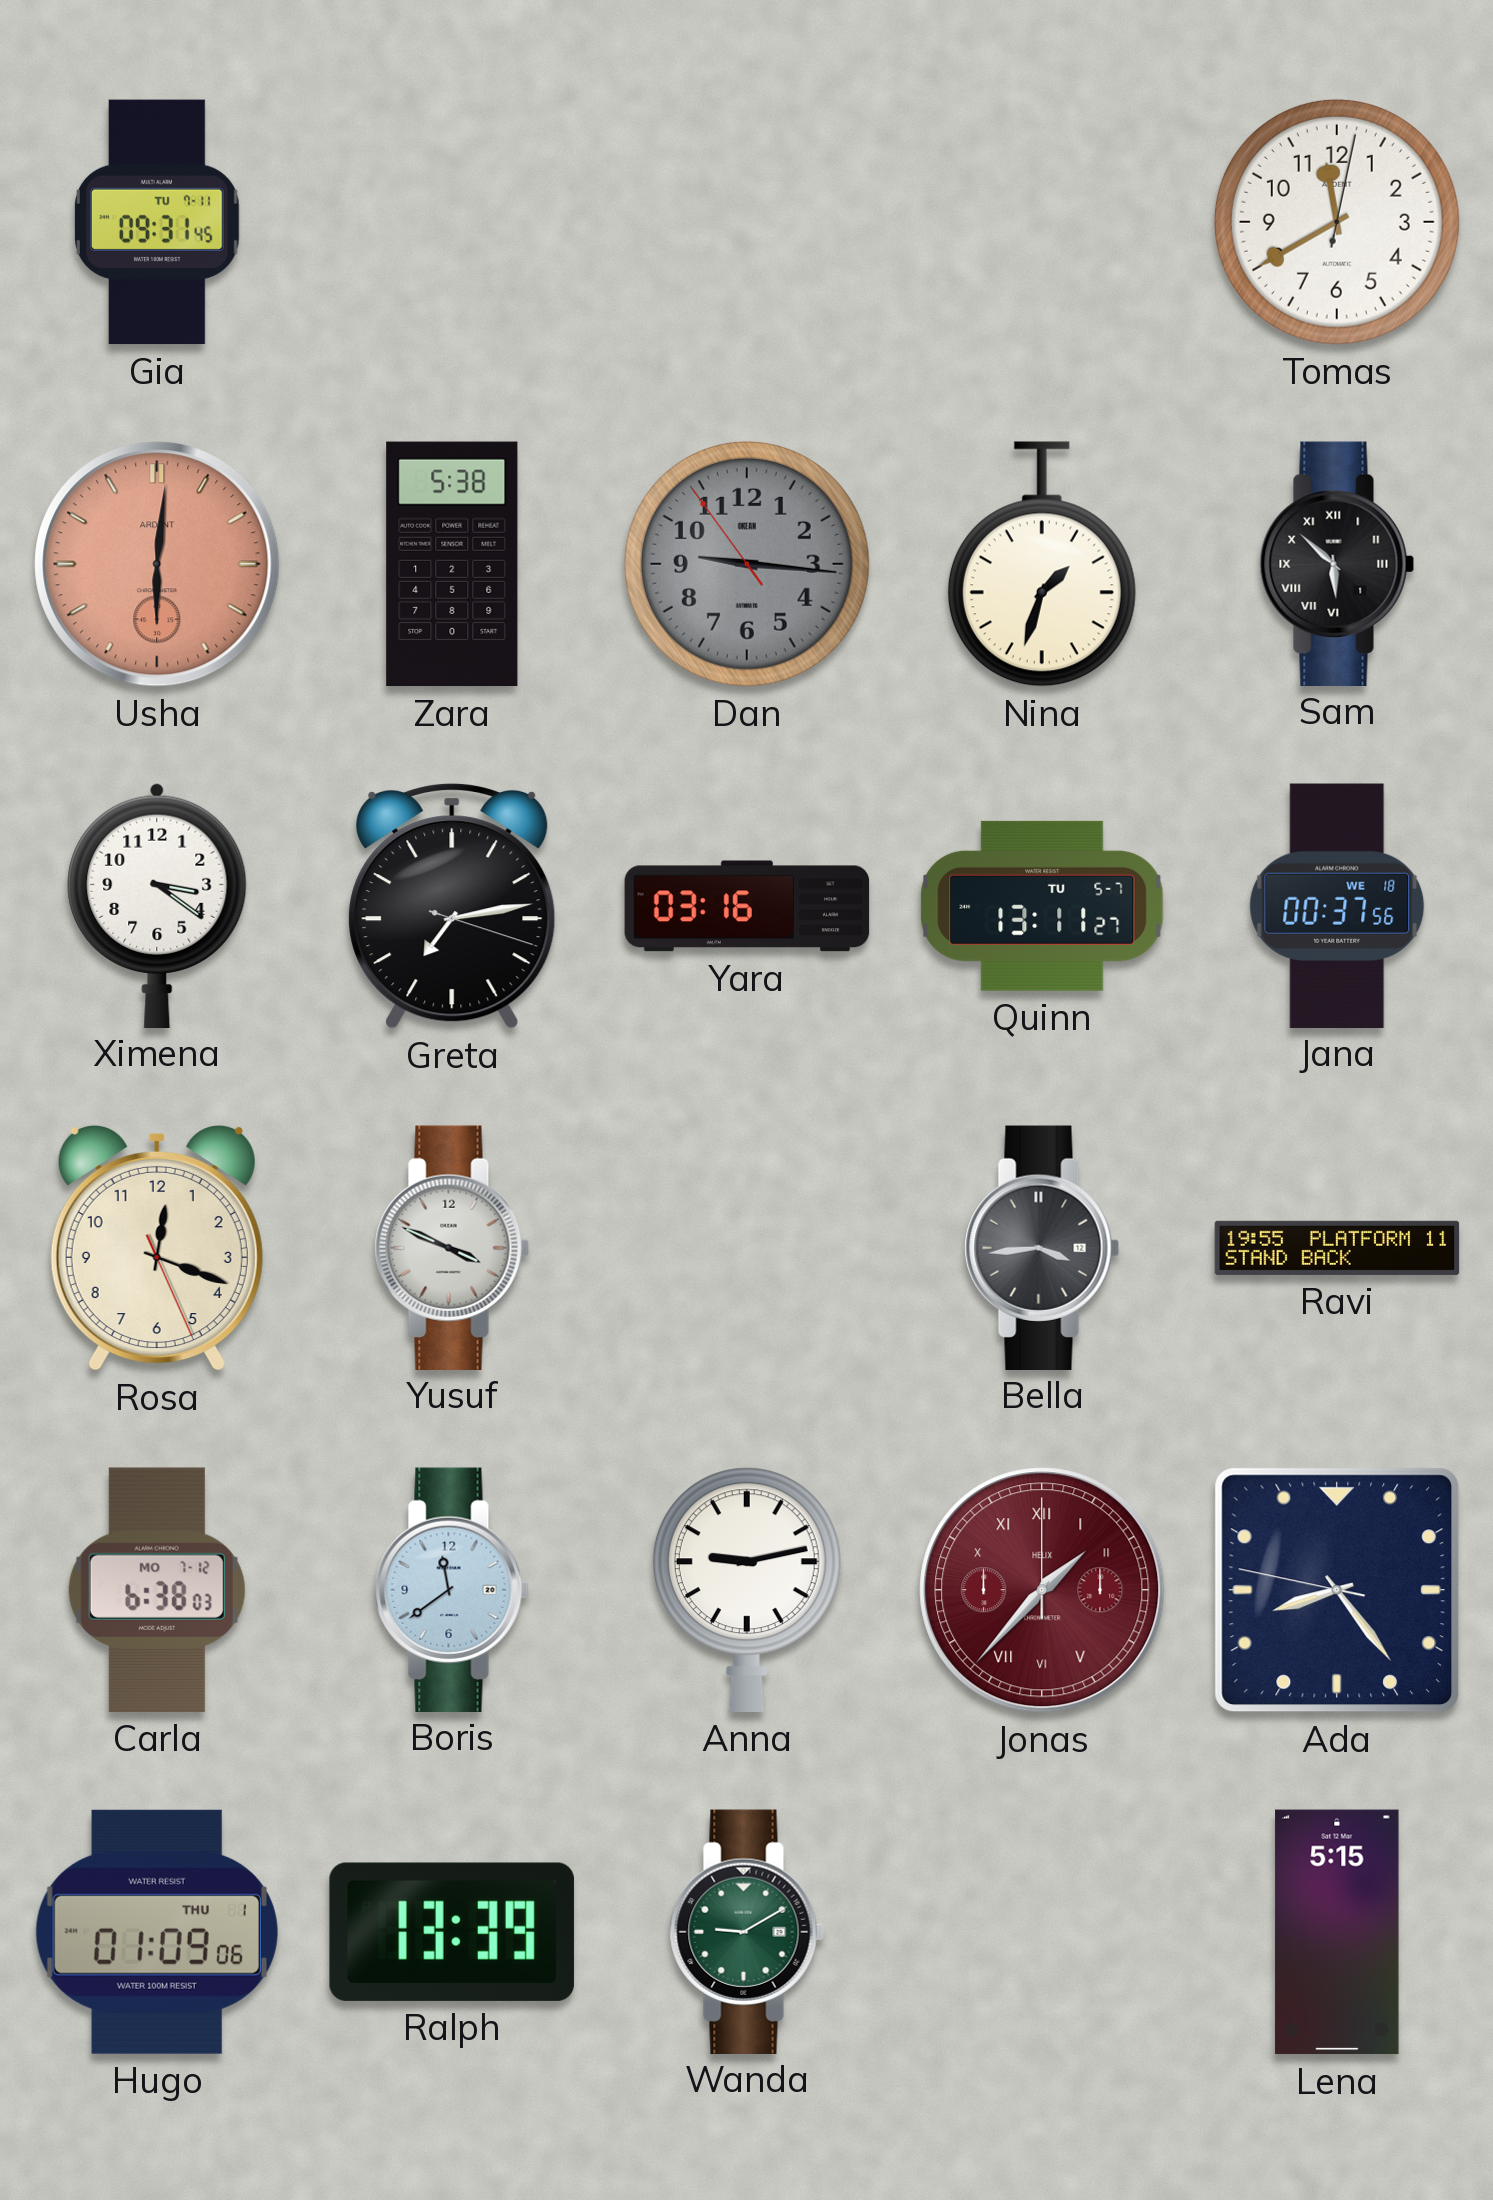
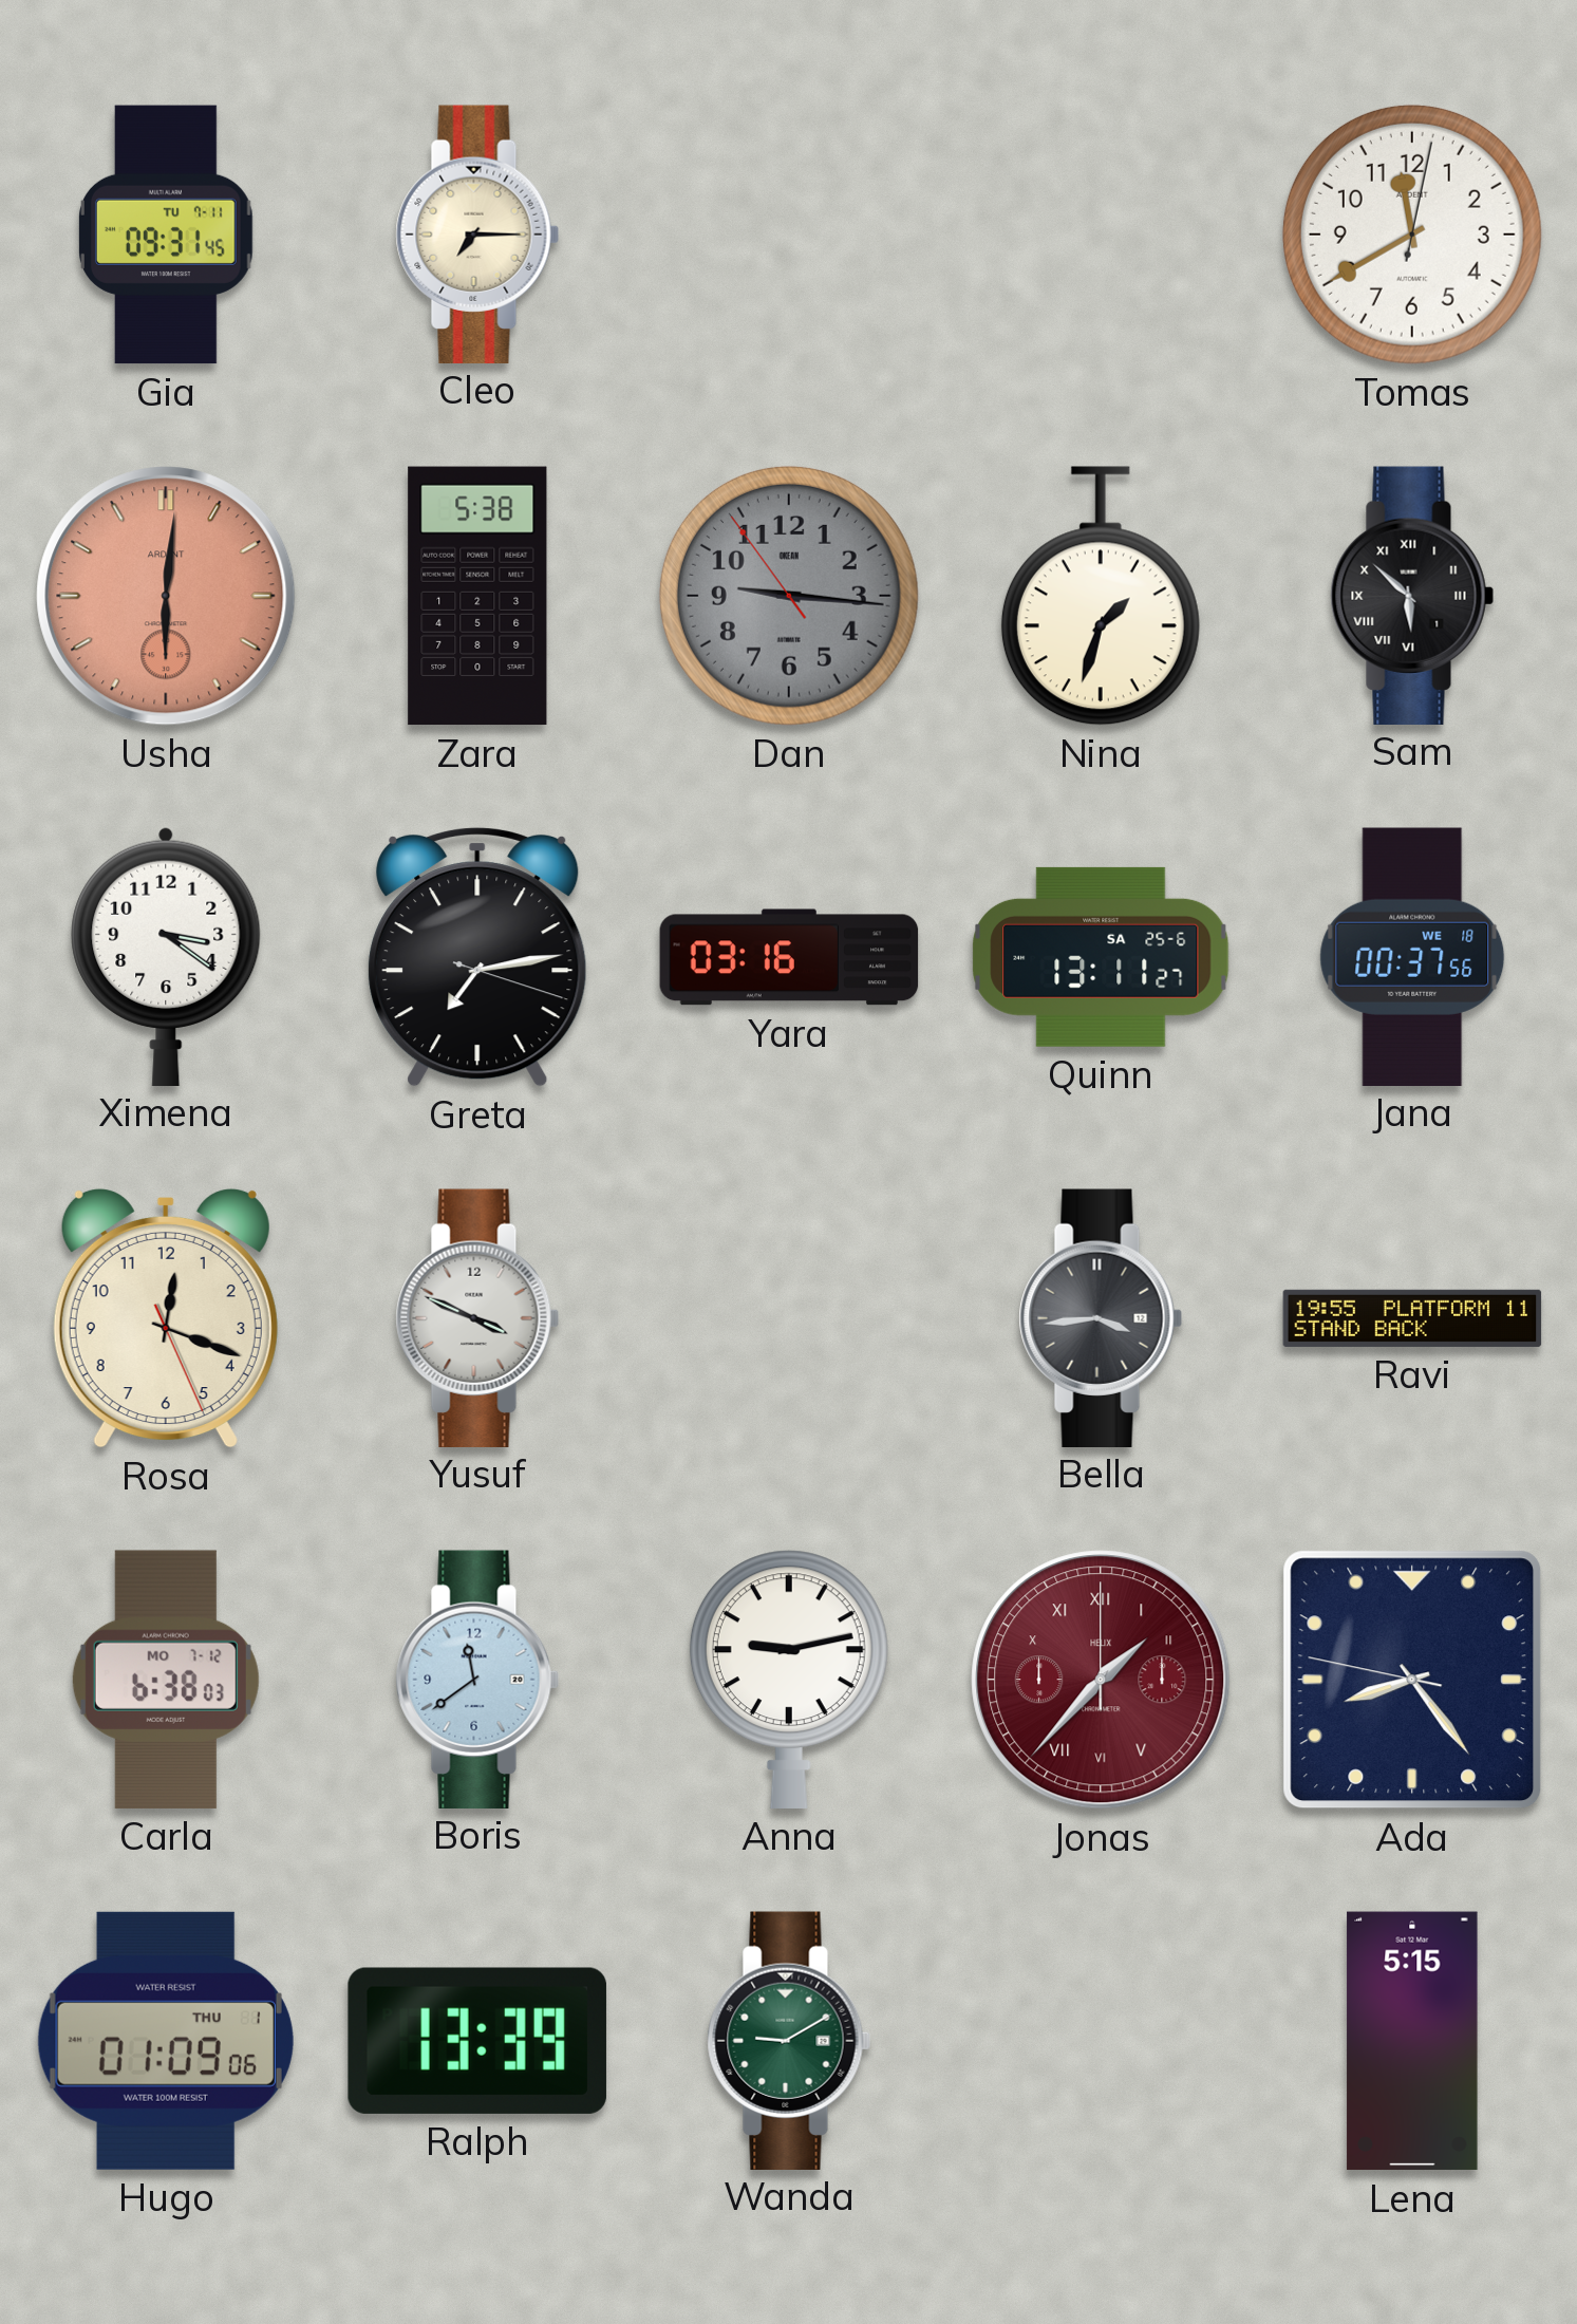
Cleo: none -> 7:15 (477, 233)
Quinn date: TU 5-7 -> SA 25-6 (1101, 957)
